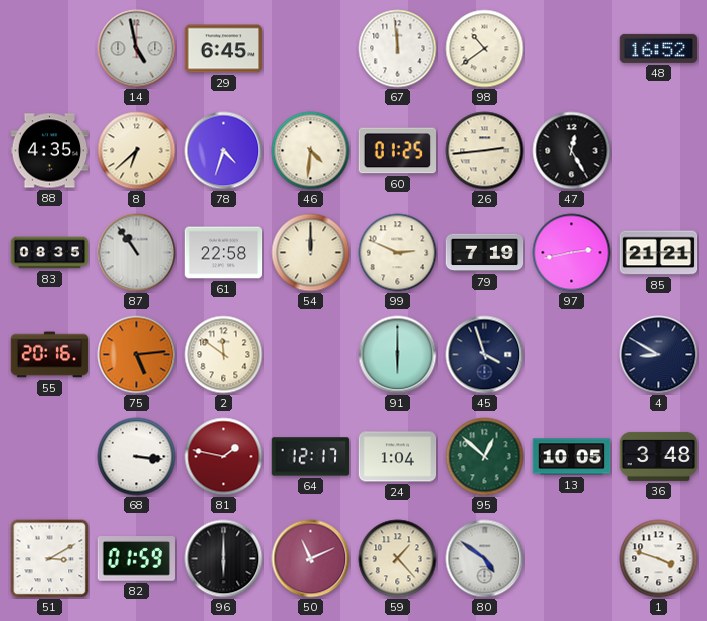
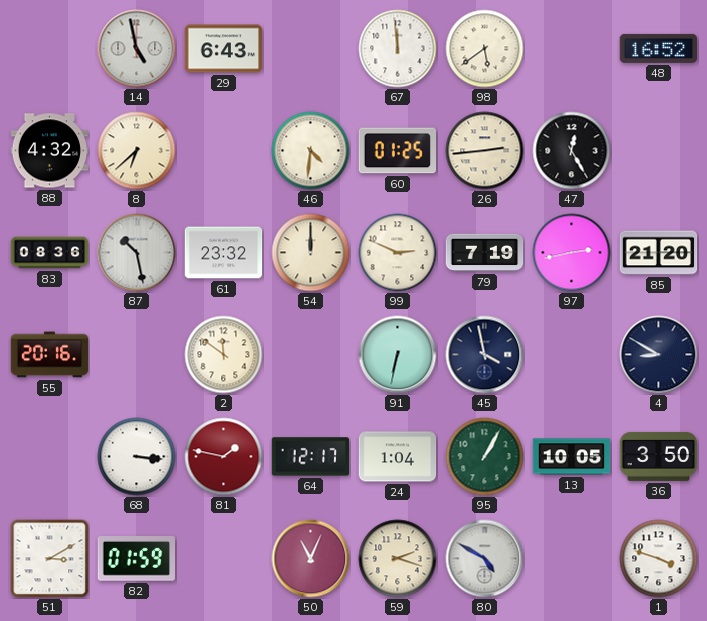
29: 6:45 -> 6:43 (224, 49)
98: 10:39 -> 5:39 (485, 49)
88: 4:35 -> 4:32 (50, 151)
78: 4:33 -> none (224, 151)
83: 08:35 -> 08:36 (50, 253)
87: 10:54 -> 10:28 (137, 253)
61: 22:58 -> 23:32 (224, 253)
85: 21:21 -> 21:20 (659, 253)
75: 5:14 -> none (137, 355)
91: 6:00 -> 6:32 (398, 355)
45: 3:57 -> 3:58 (485, 355)
95: 12:52 -> 1:05 (485, 457)
36: 3:48 -> 3:50 (659, 456)
96: 6:00 -> none (224, 559)
50: 11:11 -> 11:04 (311, 559)
59: 1:23 -> 2:18 (398, 559)
80: 4:51 -> 4:50 (485, 559)
